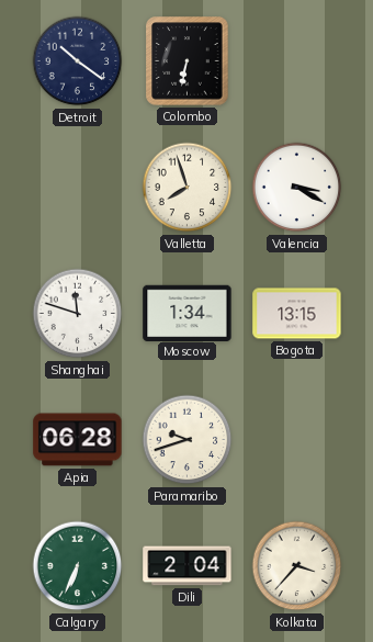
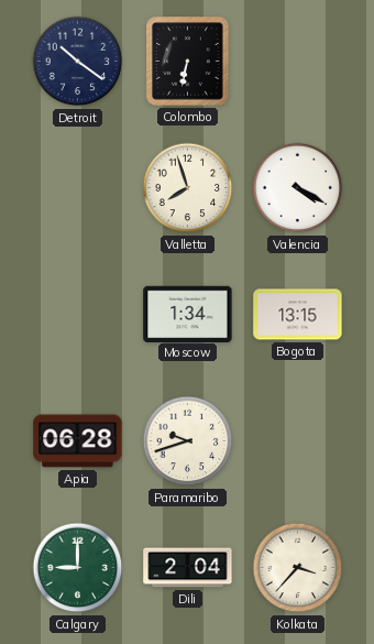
Valencia: 3:20 -> 4:20 (298, 188)
Shanghai: 11:48 -> none (78, 314)
Calgary: 6:34 -> 9:00 (78, 568)
